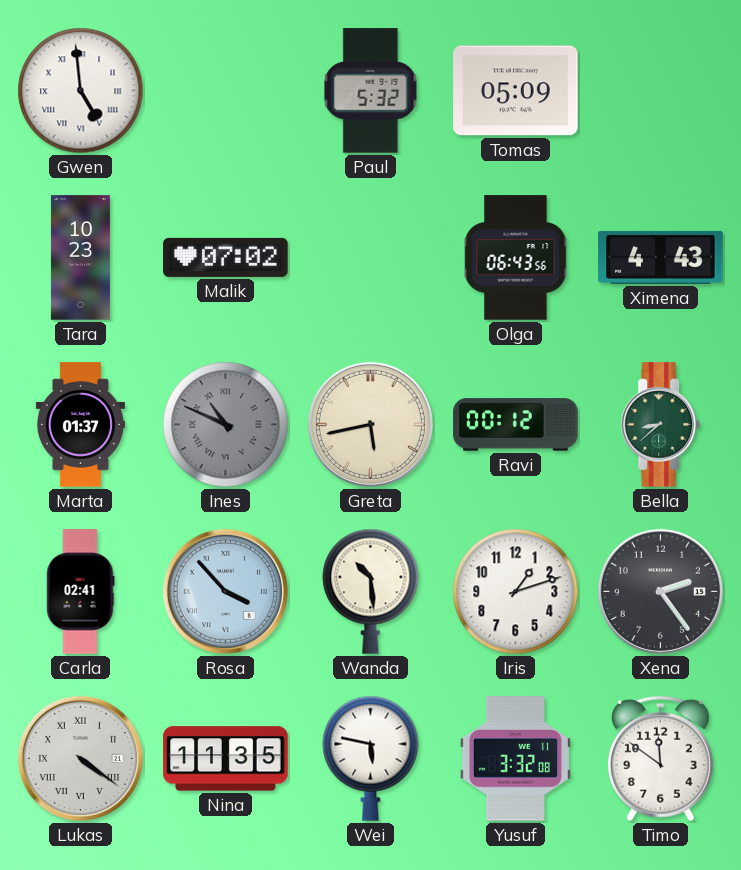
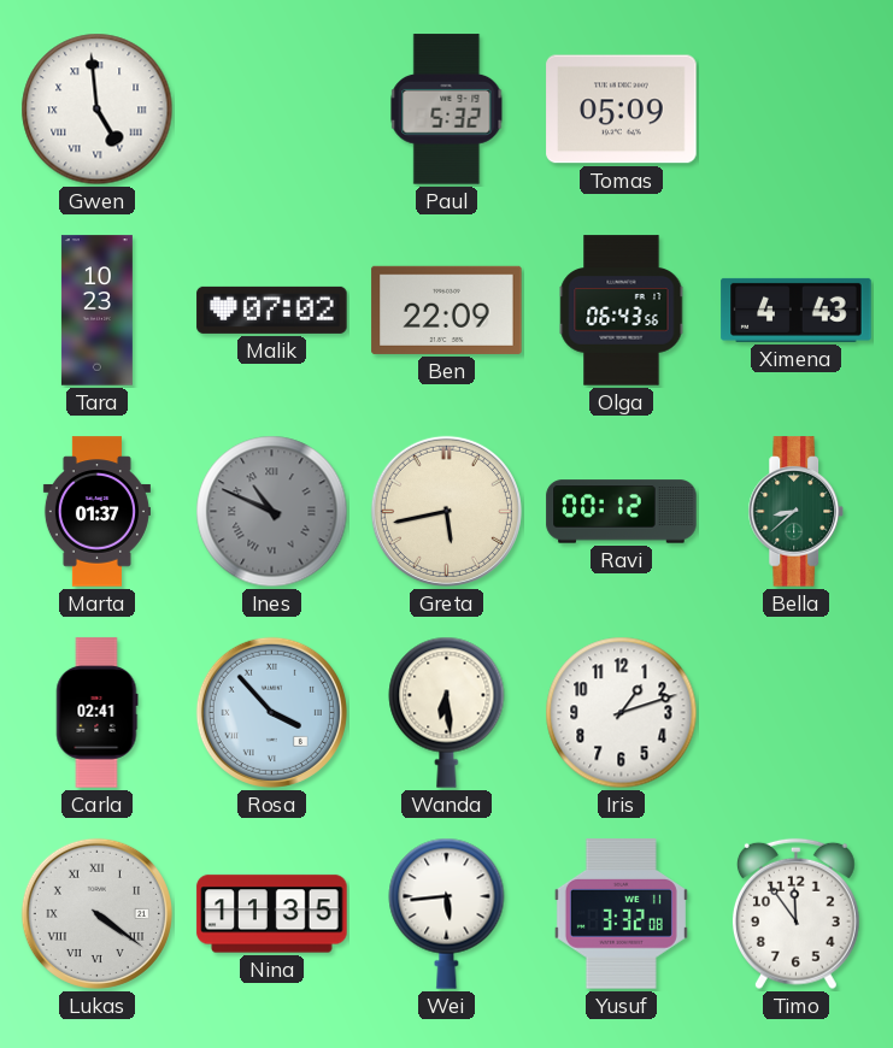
Ben: none -> 22:09 (447, 310)
Wanda: 10:29 -> 6:29 (447, 712)
Xena: 2:24 -> none (660, 591)
Wei: 5:47 -> 5:44 (447, 913)
Timo: 11:51 -> 11:54 (795, 914)
